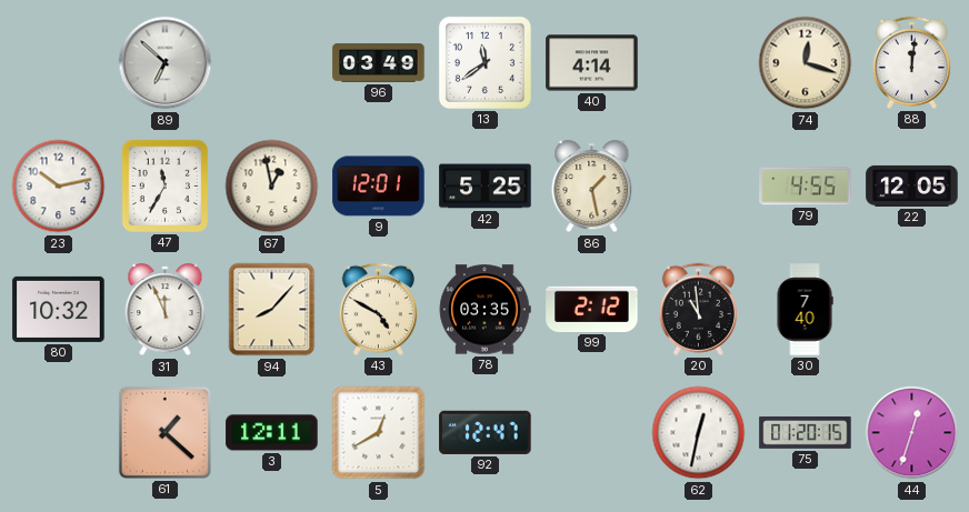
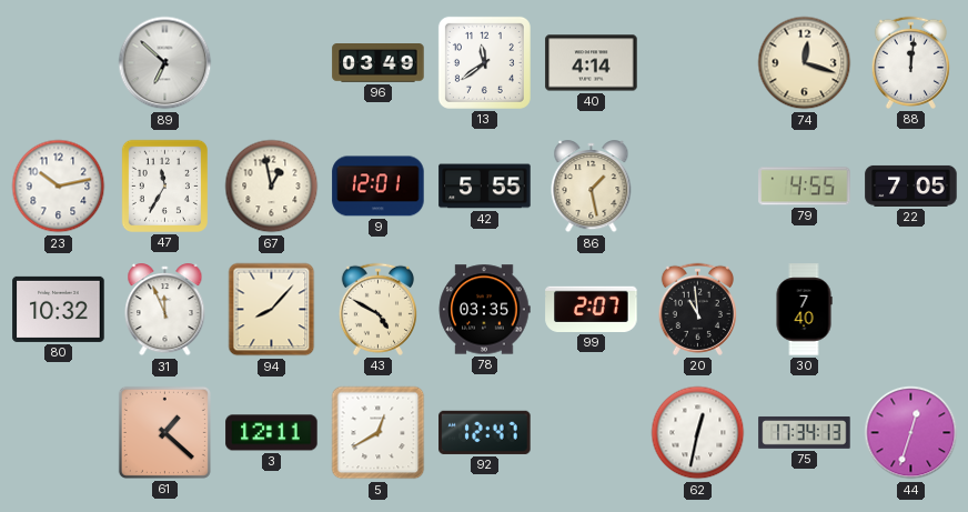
42: 5:25 -> 5:55 (485, 187)
22: 12:05 -> 7:05 (911, 185)
99: 2:12 -> 2:07 (592, 309)
75: 01:20 -> 17:34 (805, 433)
